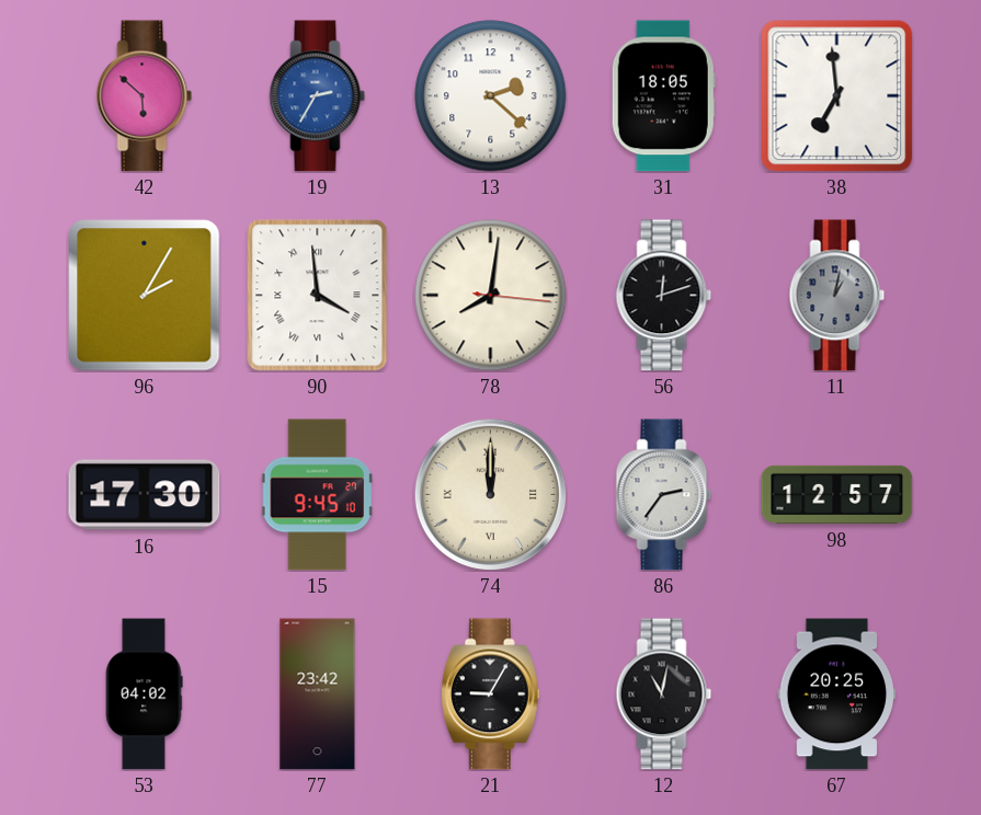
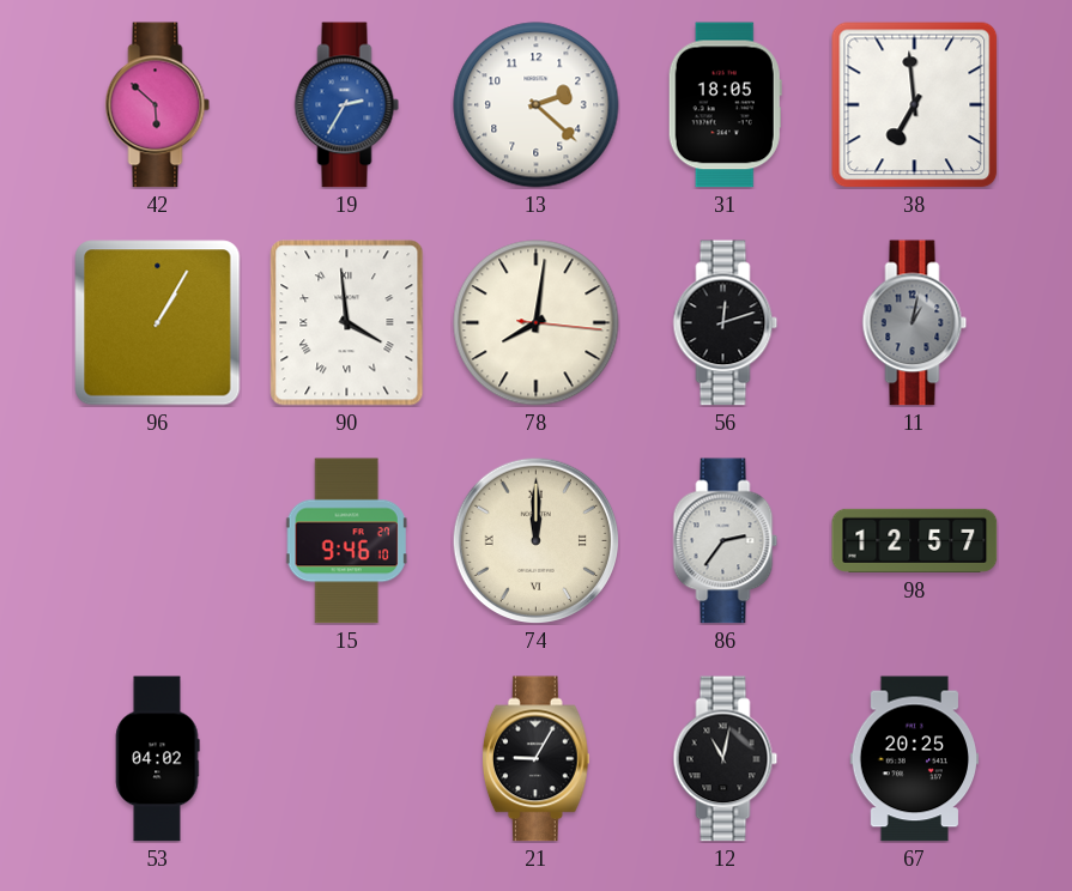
96: 2:05 -> 1:05 (158, 323)
16: 17:30 -> none (145, 495)
15: 9:45 -> 9:46 (346, 541)
77: 23:42 -> none (318, 695)
